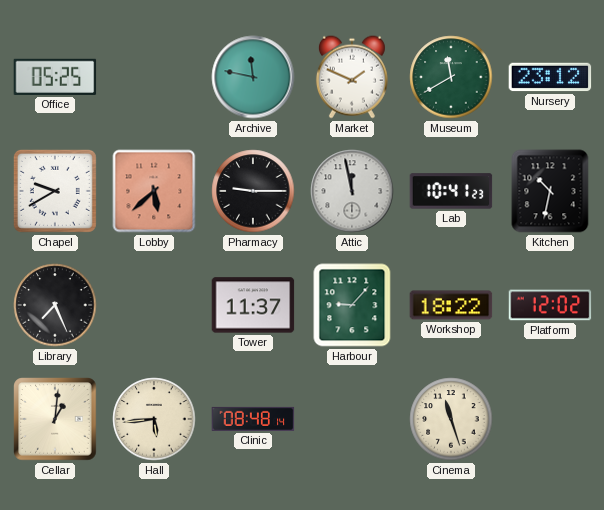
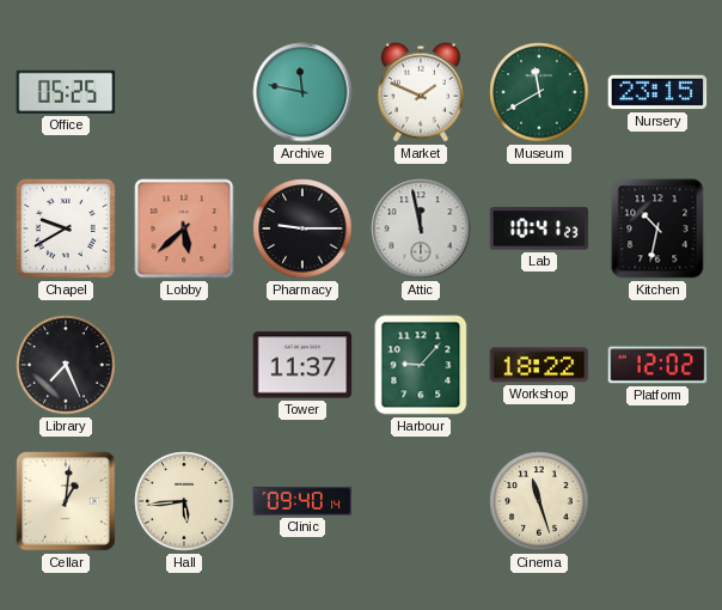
Nursery: 23:12 -> 23:15 (657, 92)
Clinic: 08:48 -> 09:40 (302, 501)
